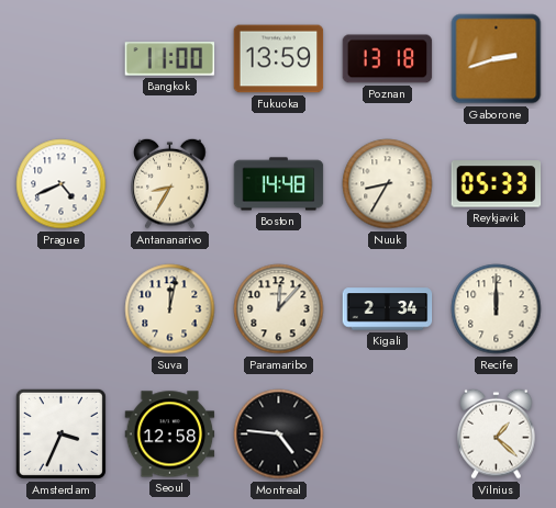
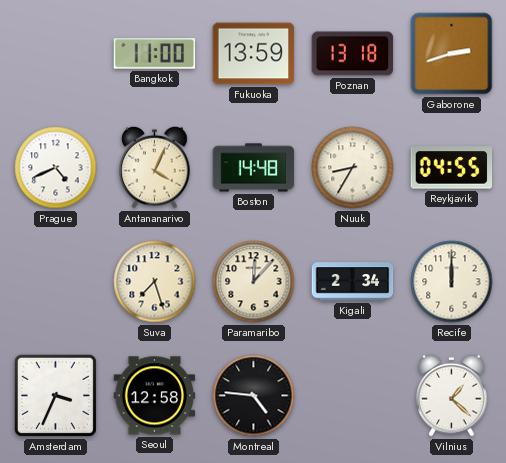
Antananarivo: 8:35 -> 4:04 (155, 167)
Reykjavik: 05:33 -> 04:55 (452, 168)
Suva: 12:02 -> 7:27 (155, 282)
